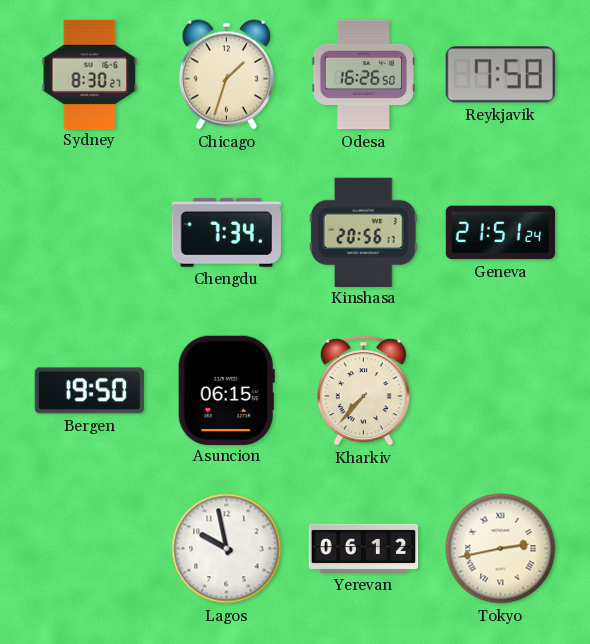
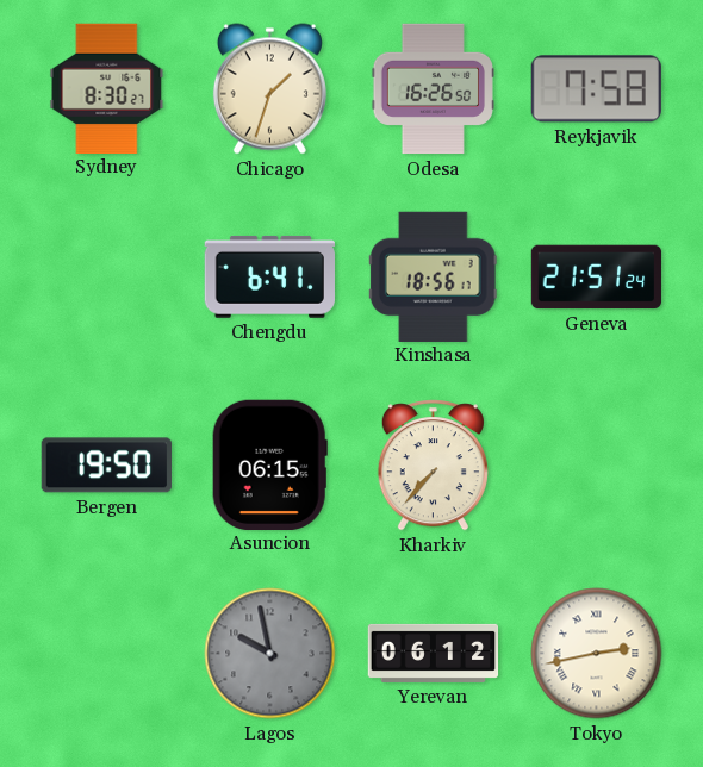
Chengdu: 7:34 -> 6:41 (269, 276)
Kinshasa: 20:56 -> 18:56 (433, 276)
Lagos dial: white -> grey (270, 654)
